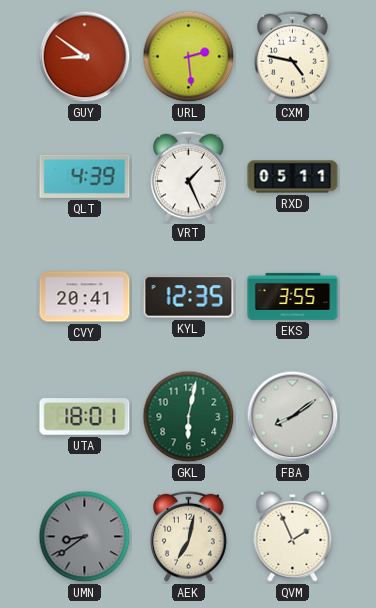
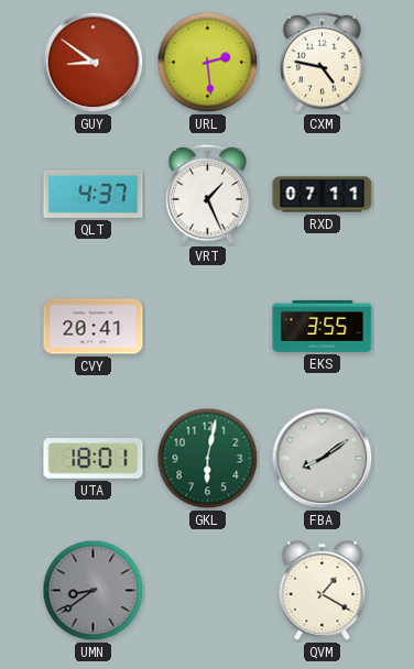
QLT: 4:39 -> 4:37 (94, 194)
RXD: 05:11 -> 07:11 (323, 195)
KYL: 12:35 -> none (189, 297)
AEK: 7:02 -> none (189, 536)
QVM: 1:56 -> 1:20 (323, 590)
